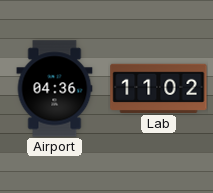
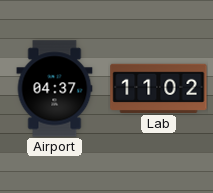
Airport: 04:36 -> 04:37 (55, 89)
